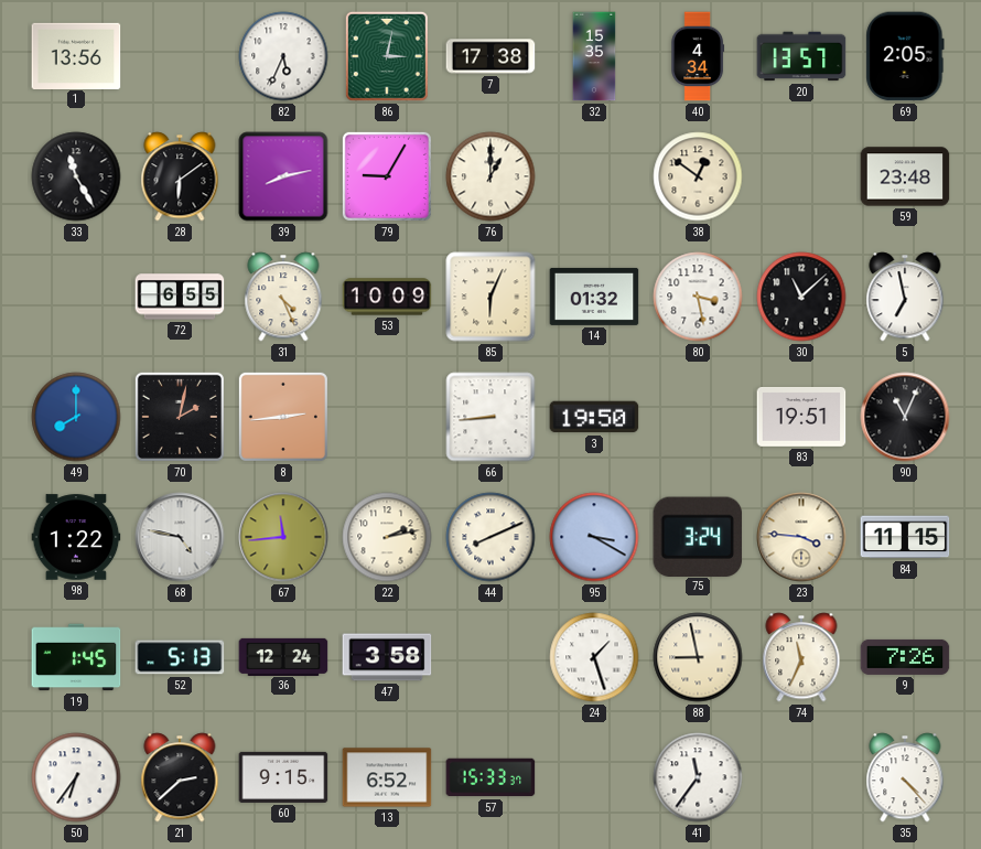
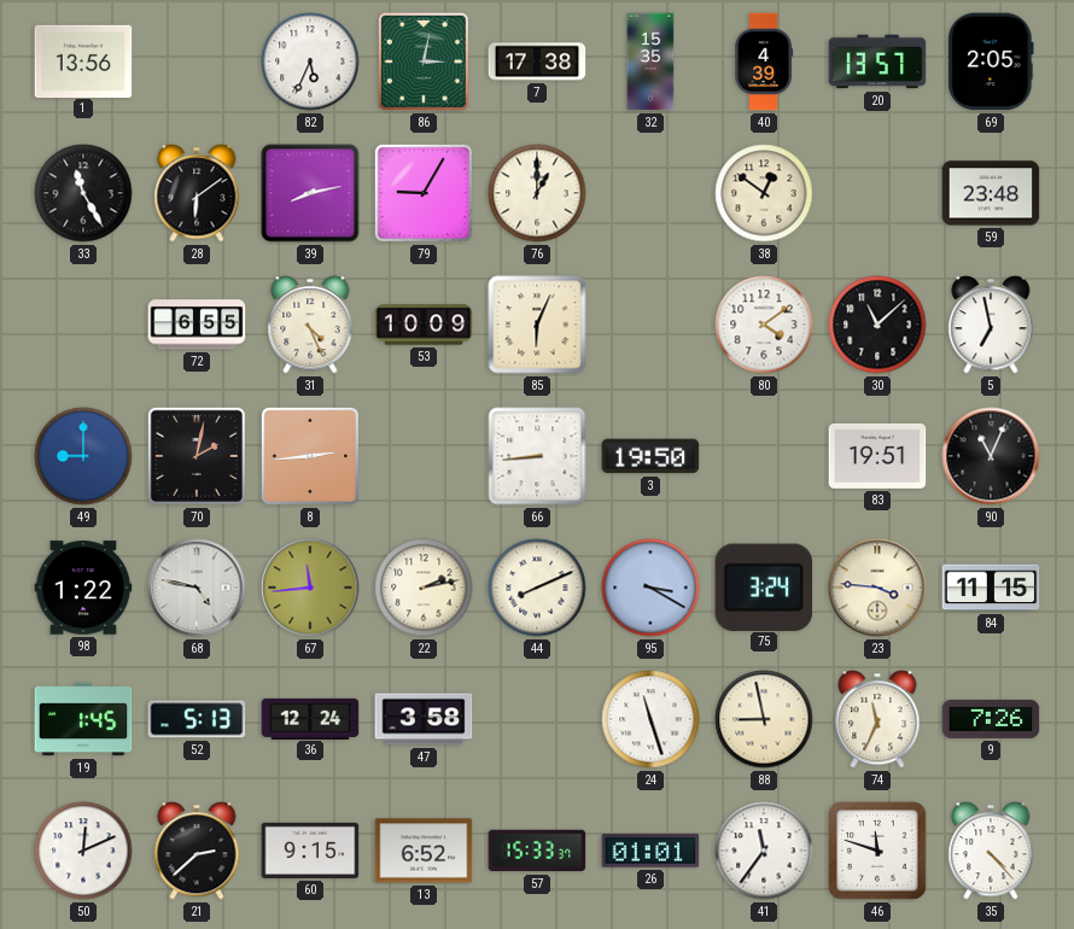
40: 4:34 -> 4:39 (764, 62)
14: 01:32 -> none (594, 297)
80: 3:28 -> 4:09 (764, 325)
49: 8:00 -> 9:00 (83, 456)
24: 1:27 -> 11:27 (650, 719)
50: 6:36 -> 12:11 (83, 851)
26: none -> 01:01 (650, 851)
46: none -> 11:48 (877, 851)
